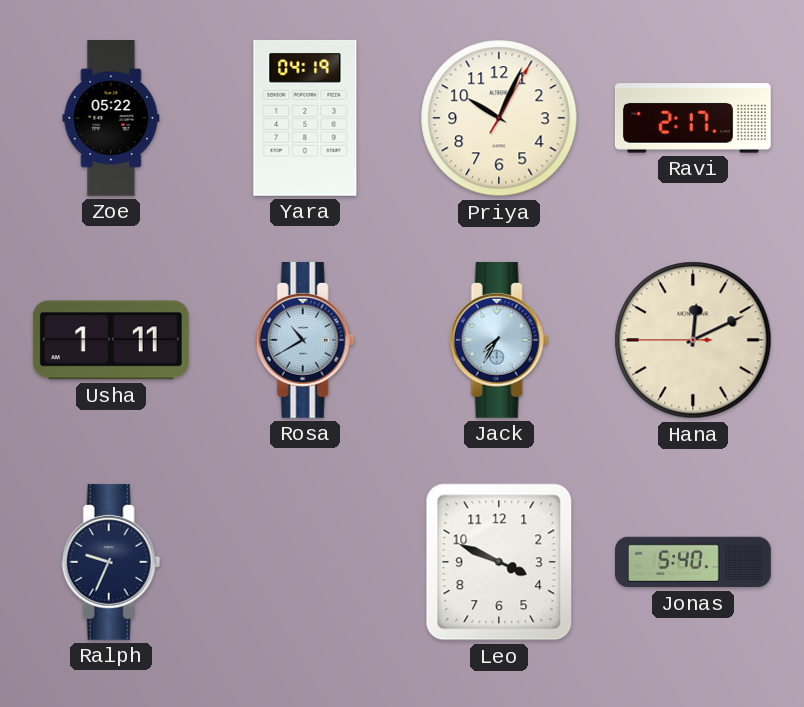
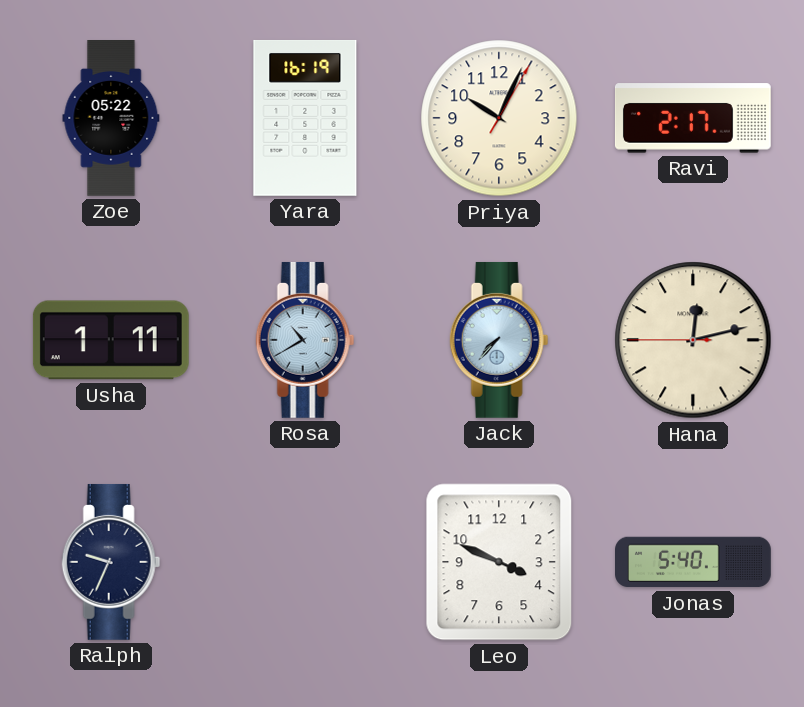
Yara: 04:19 -> 16:19 (305, 118)
Jack: 7:35 -> 7:37 (499, 340)
Hana: 12:10 -> 12:12 (693, 340)
